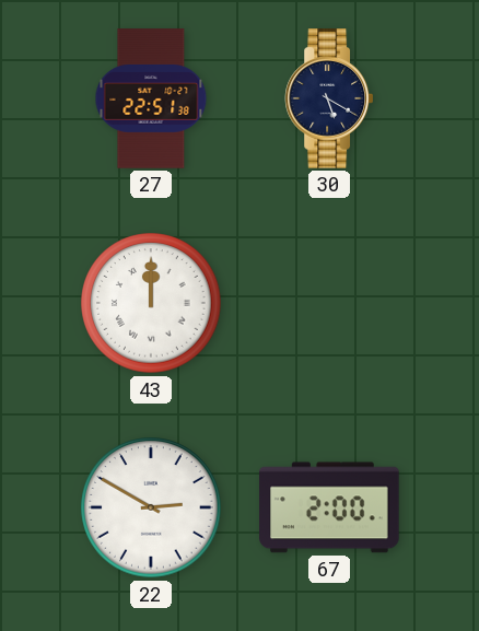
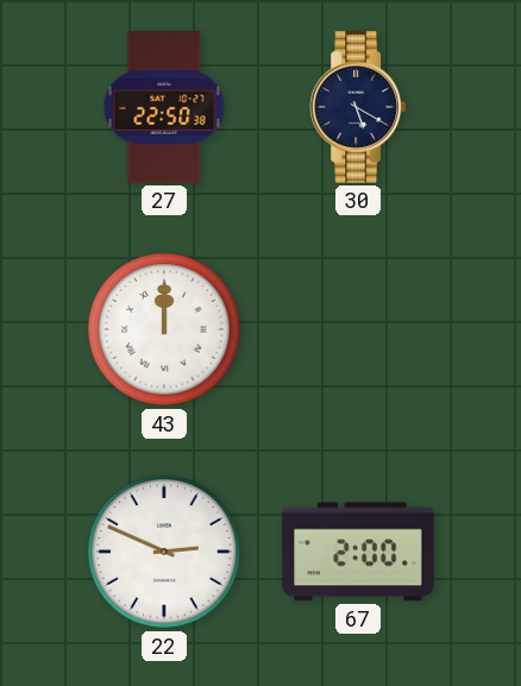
27: 22:51 -> 22:50 (164, 107)
22: 2:50 -> 2:49 (164, 552)
